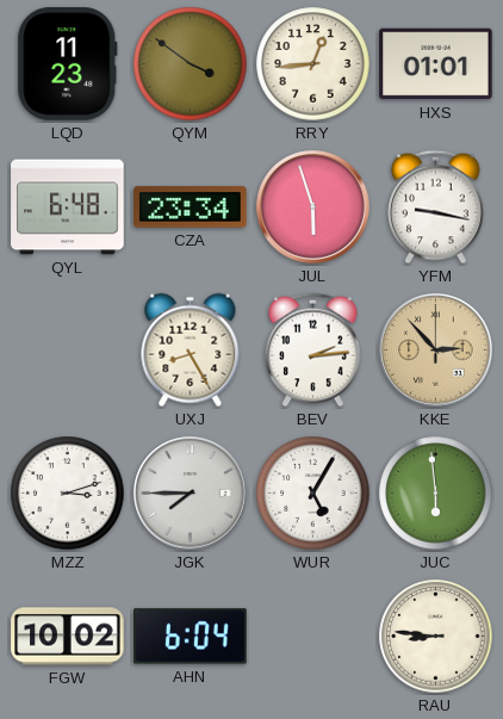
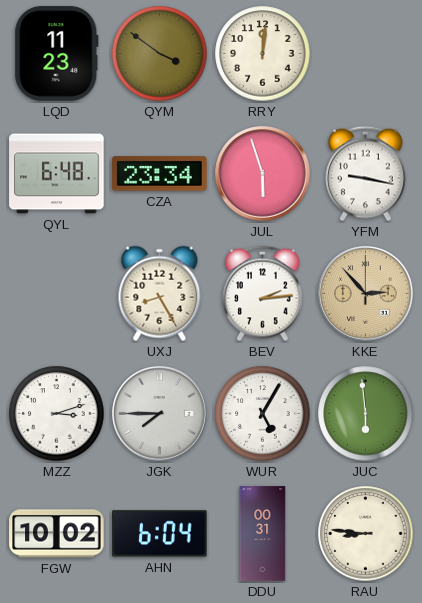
RRY: 12:44 -> 12:01 (263, 54)
HXS: 01:01 -> none (436, 64)
DDU: none -> 00:31 (263, 534)
